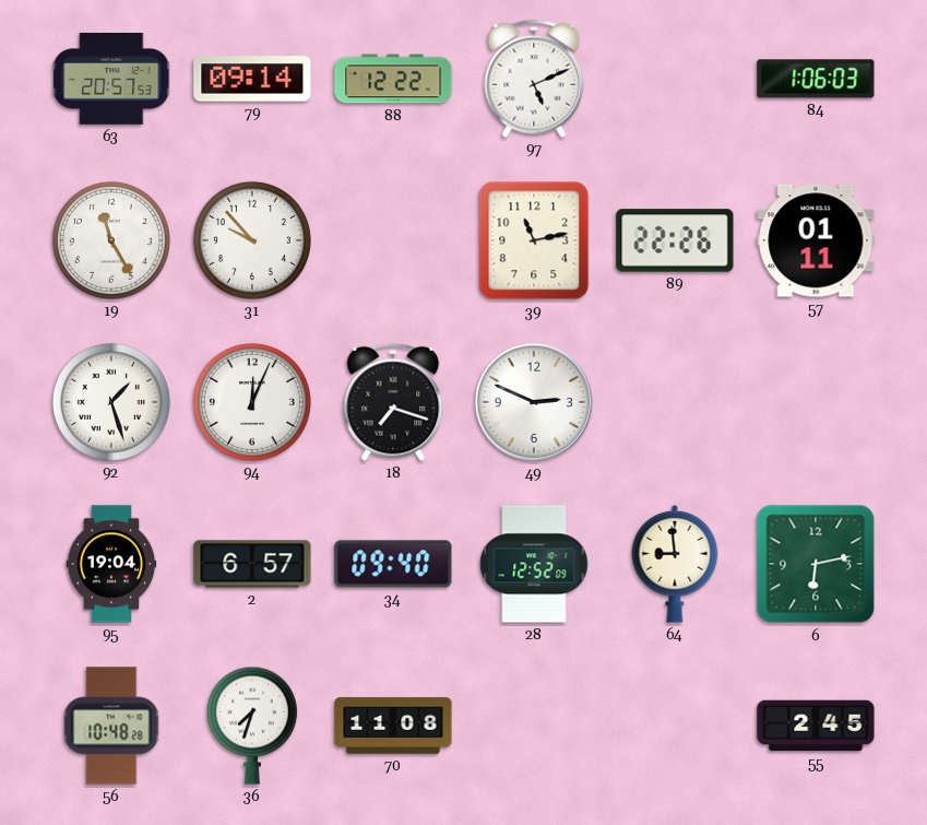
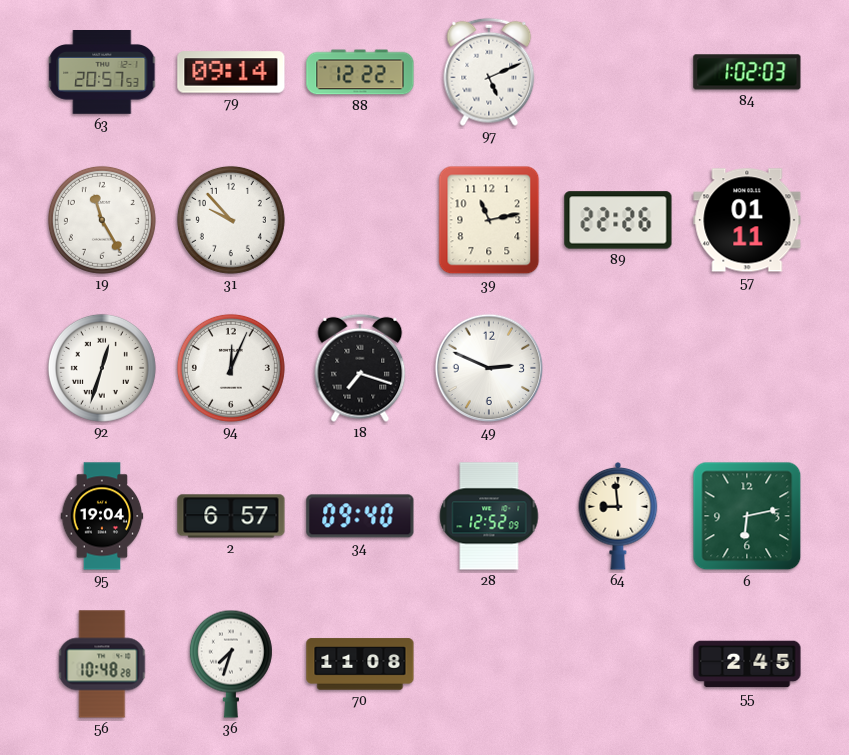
84: 1:06 -> 1:02 (747, 72)
92: 1:27 -> 12:33 (102, 368)
